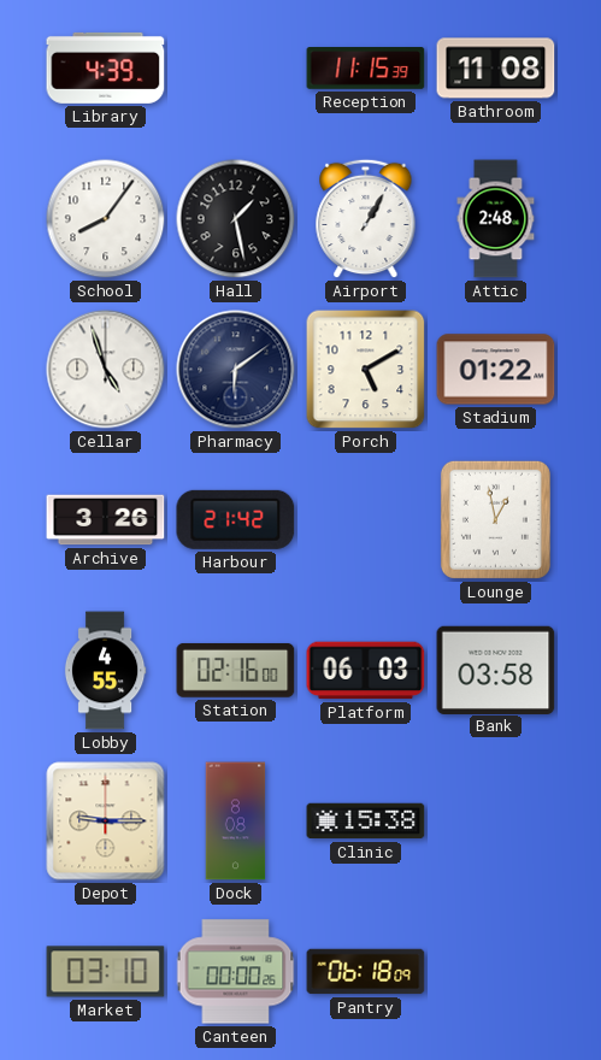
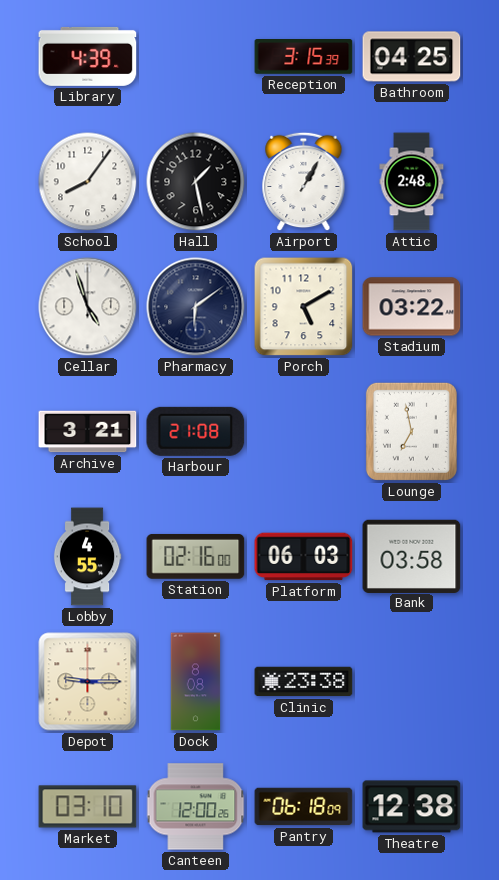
Reception: 11:15 -> 3:15 (304, 57)
Bathroom: 11:08 -> 04:25 (412, 57)
Stadium: 01:22 -> 03:22 (412, 307)
Archive: 3:26 -> 3:21 (88, 432)
Harbour: 21:42 -> 21:08 (196, 431)
Lounge: 12:58 -> 6:58 (411, 431)
Clinic: 15:38 -> 23:38 (304, 682)
Canteen: 00:00 -> 12:00 (196, 807)
Theatre: none -> 12:38 (412, 807)
